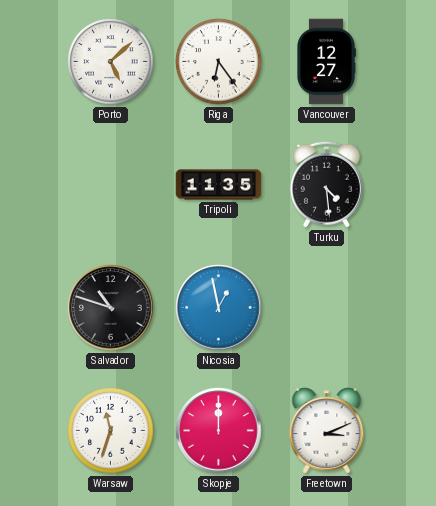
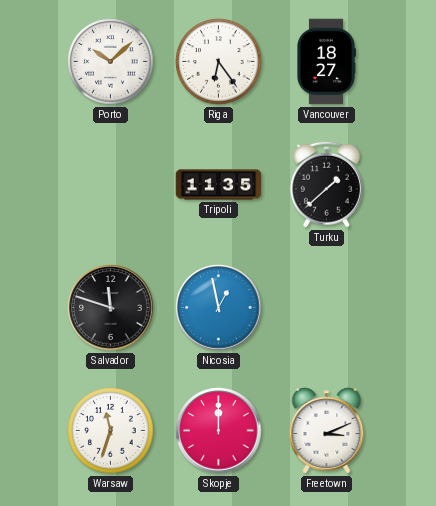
Porto: 5:08 -> 10:08 (111, 62)
Vancouver: 12:27 -> 18:27 (326, 62)
Turku: 4:29 -> 1:38 (326, 184)
Salvador: 10:48 -> 11:48 (111, 308)
